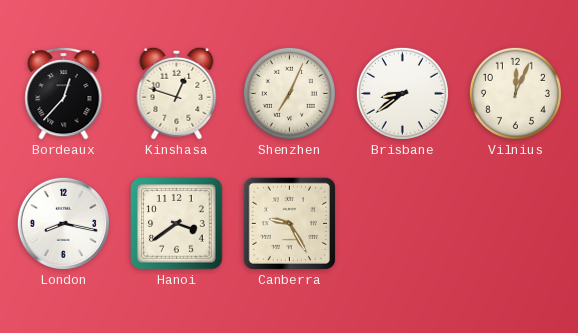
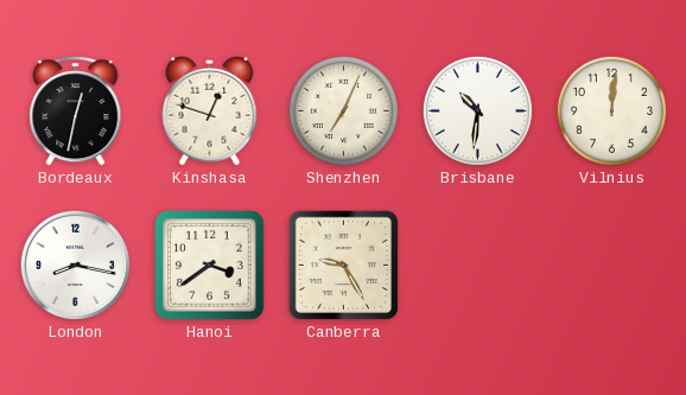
Bordeaux: 12:37 -> 12:32 (76, 110)
Brisbane: 8:39 -> 10:31 (477, 110)
Vilnius: 12:04 -> 12:01 (611, 110)
